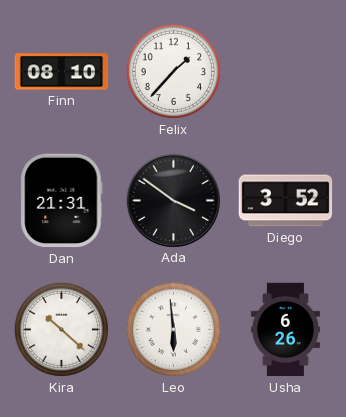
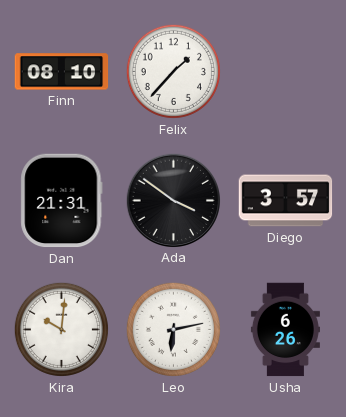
Diego: 3:52 -> 3:57 (286, 201)
Kira: 10:22 -> 10:01 (61, 329)
Leo: 5:59 -> 6:13 (173, 329)
